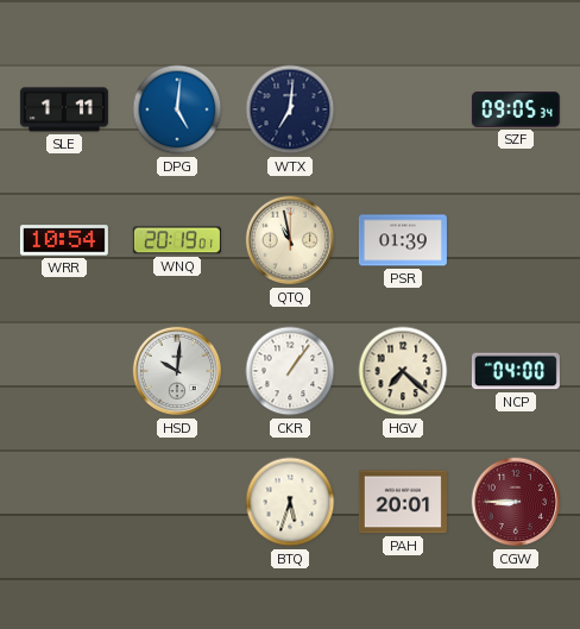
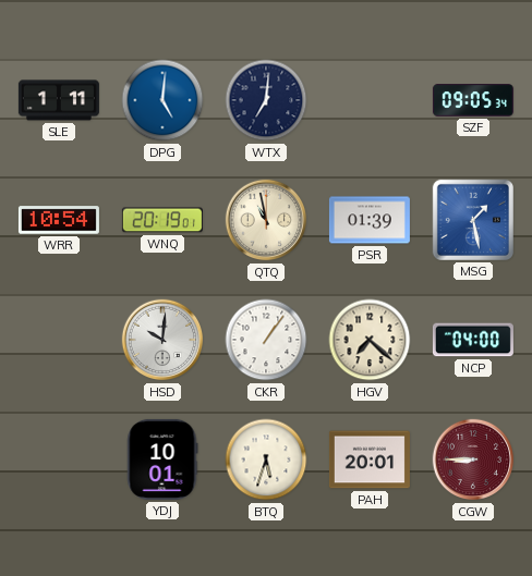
MSG: none -> 1:28 (473, 220)
YDJ: none -> 10:01 (162, 459)
